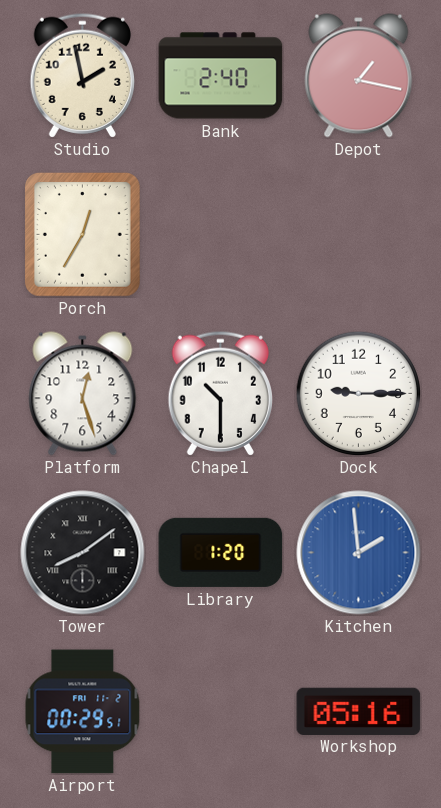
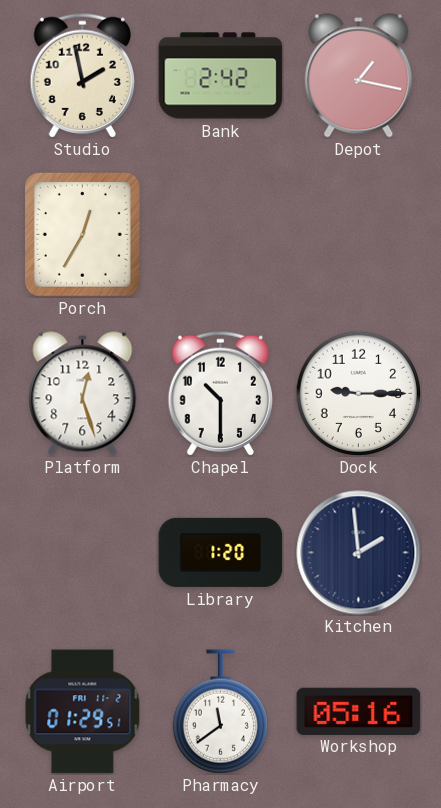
Bank: 2:40 -> 2:42 (221, 76)
Tower: 8:09 -> none (83, 553)
Kitchen dial: blue -> navy (359, 553)
Airport: 00:29 -> 01:29 (83, 712)
Pharmacy: none -> 11:39 (220, 712)
